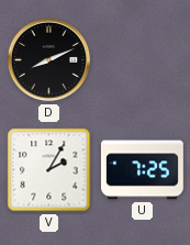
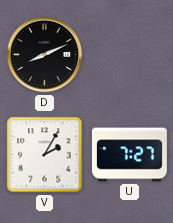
U: 7:25 -> 7:27 (129, 155)
